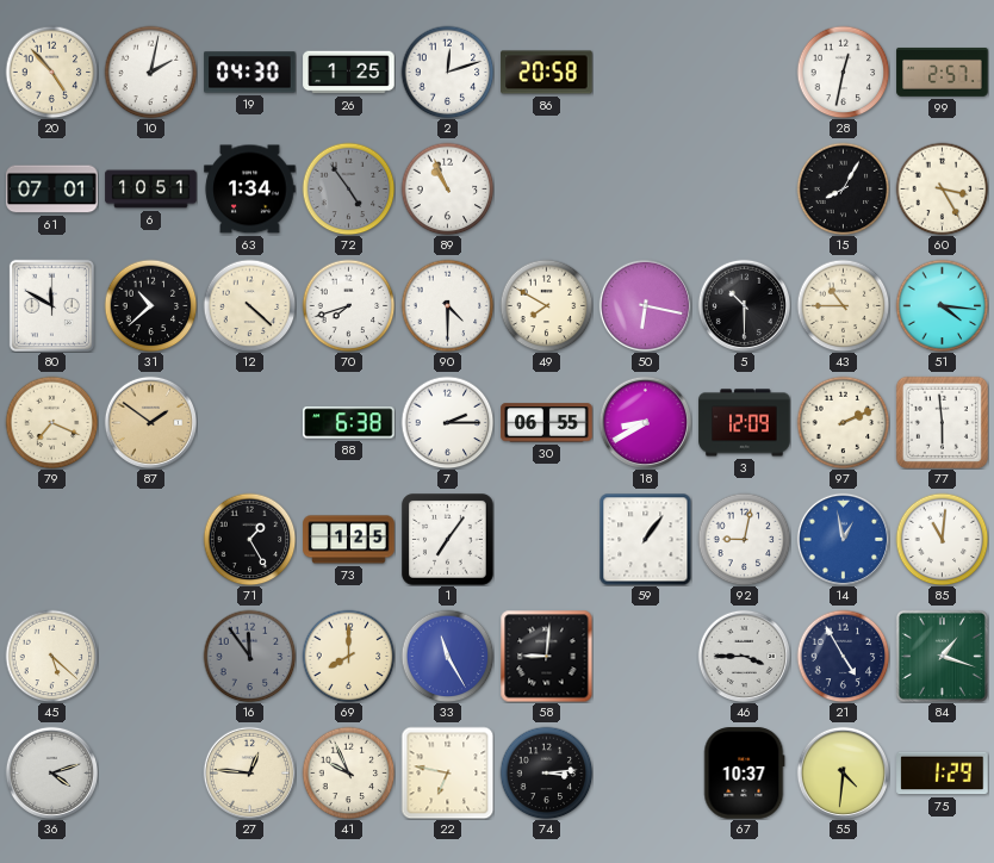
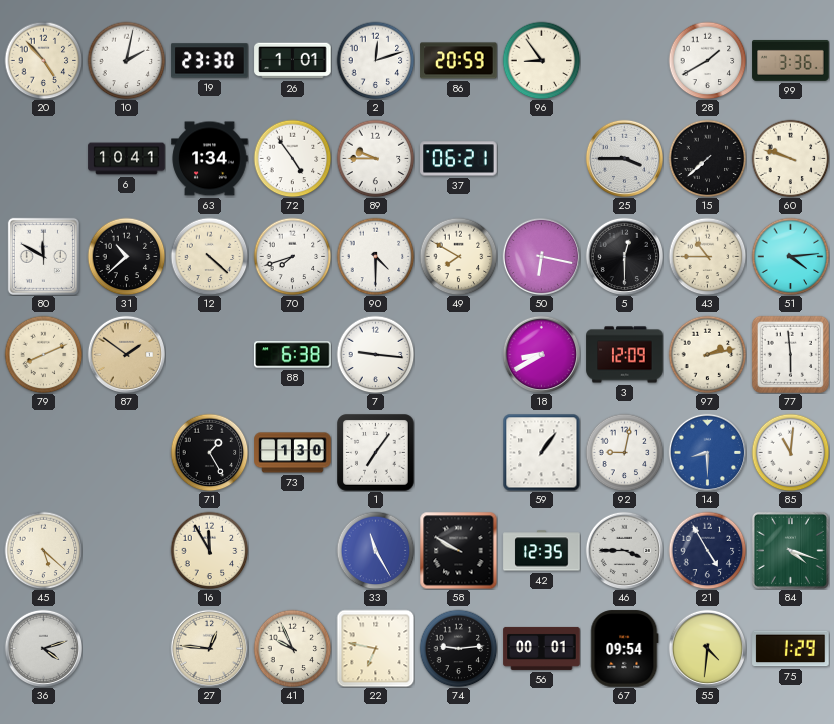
19: 04:30 -> 23:30 (210, 61)
26: 1:25 -> 1:01 (293, 61)
86: 20:58 -> 20:59 (459, 61)
96: none -> 8:54 (541, 60)
28: 12:32 -> 1:40 (707, 60)
99: 2:57 -> 3:36 (791, 61)
61: 07:01 -> none (52, 190)
6: 10:51 -> 10:41 (127, 159)
72 dial: grey -> white (292, 158)
89: 10:56 -> 9:45 (375, 158)
37: none -> 06:21 (459, 159)
25: none -> 3:45 (624, 158)
15: 8:05 -> 7:38 (707, 158)
60: 3:25 -> 9:48 (790, 158)
5: 10:30 -> 12:30 (624, 256)
51: 4:16 -> 4:14 (790, 256)
79: 7:19 -> 8:11 (43, 354)
7: 2:15 -> 9:16 (375, 354)
30: 06:55 -> none (547, 423)
97: 2:11 -> 2:13 (707, 354)
73: 1:25 -> 1:30 (293, 453)
14: 12:58 -> 8:30 (707, 452)
16: 11:54 -> 11:55 (209, 550)
16 dial: grey -> cream (209, 550)
69: 8:00 -> none (348, 656)
58: 9:01 -> 9:50 (458, 550)
42: none -> 12:35 (542, 551)
84: 1:18 -> 4:18 (790, 550)
74: 3:14 -> 9:14 (458, 648)
56: none -> 00:01 (542, 648)
67: 10:37 -> 09:54 (625, 649)
